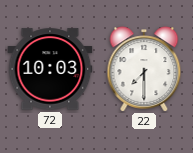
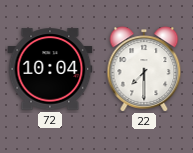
72: 10:03 -> 10:04 (50, 69)
